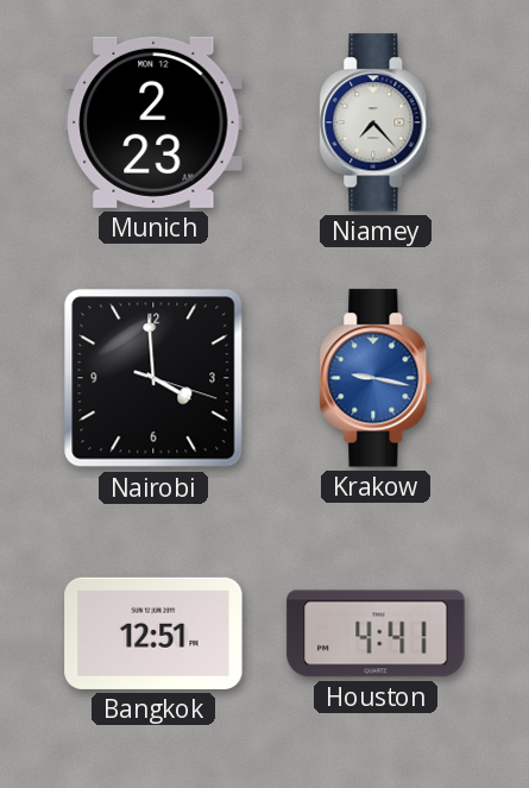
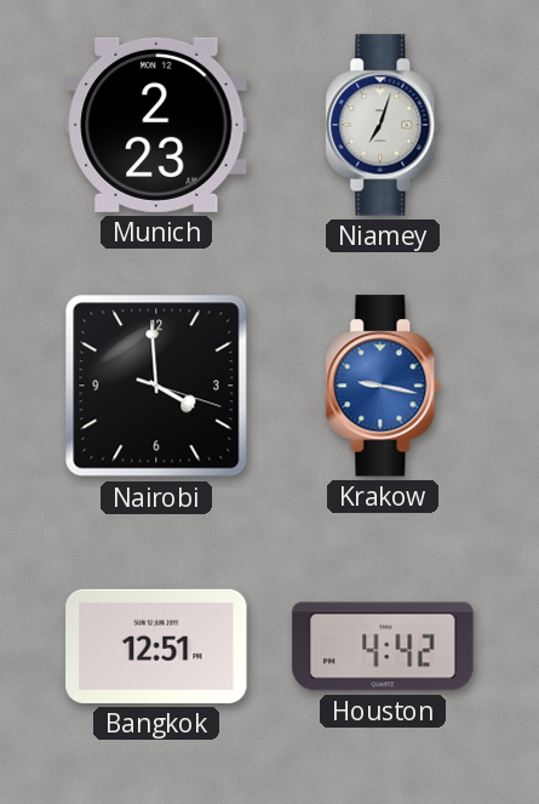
Niamey: 7:23 -> 7:03 (383, 125)
Houston: 4:41 -> 4:42 (383, 646)
